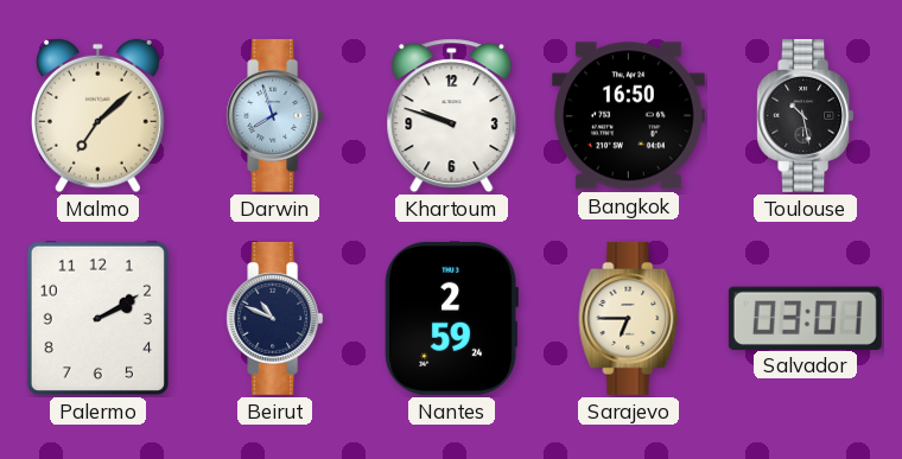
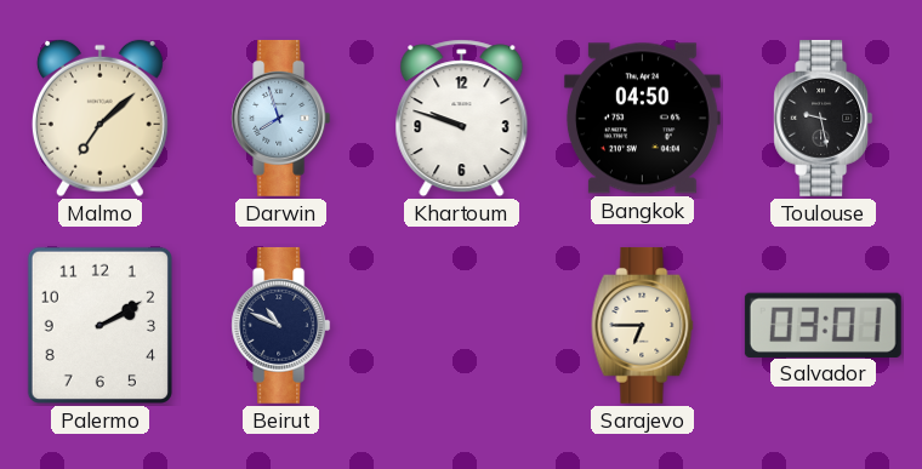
Bangkok: 16:50 -> 04:50 (642, 119)
Toulouse: 10:28 -> 9:28 (824, 118)
Nantes: 2:59 -> none (451, 318)
